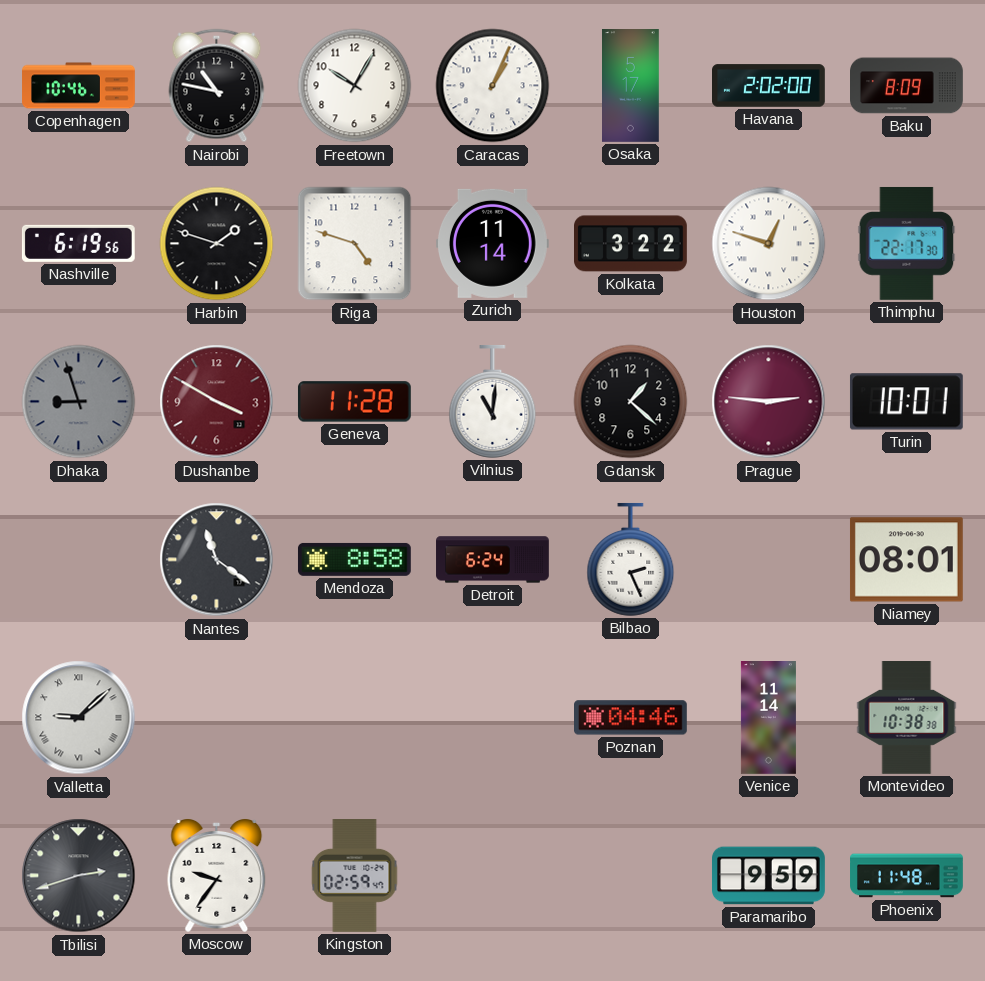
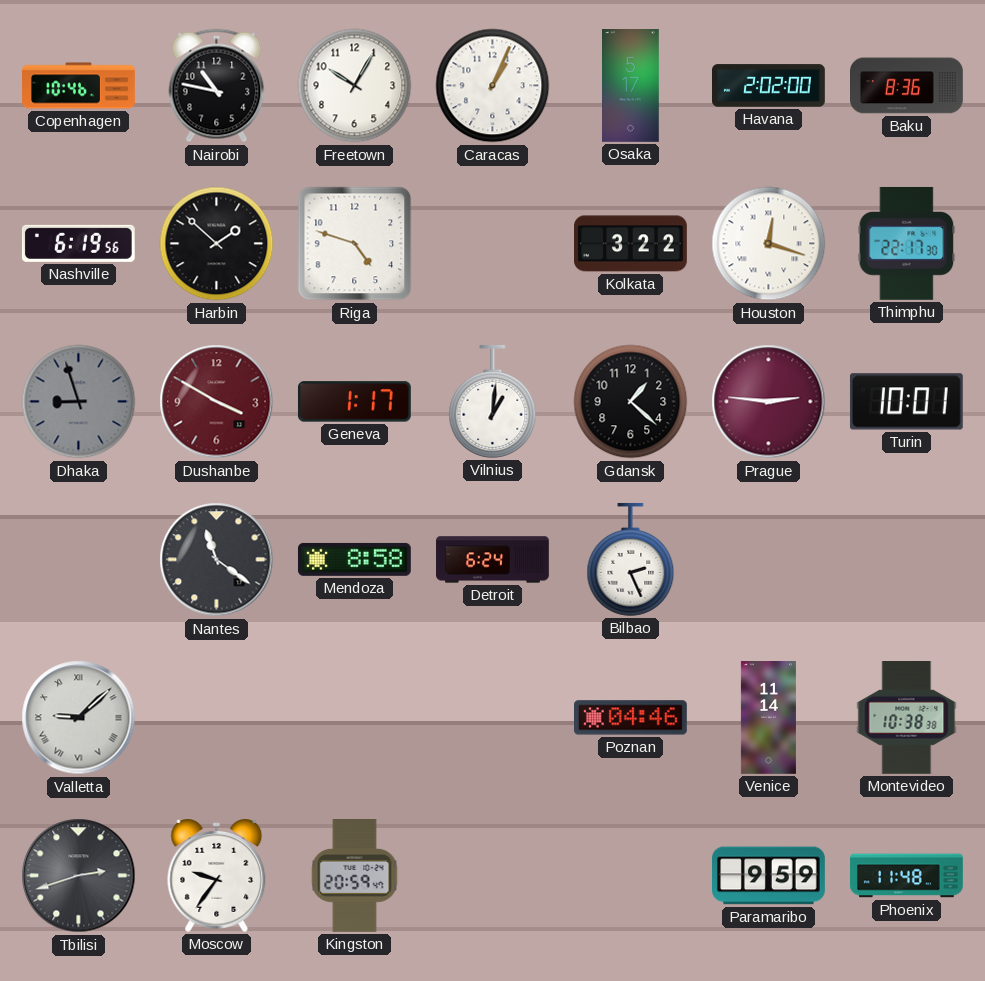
Baku: 8:09 -> 8:36 (907, 86)
Harbin: 1:48 -> 1:52 (217, 244)
Zurich: 11:14 -> none (492, 243)
Houston: 12:48 -> 12:18 (769, 244)
Geneva: 11:28 -> 1:17 (354, 402)
Vilnius: 11:01 -> 1:01 (493, 402)
Niamey: 08:01 -> none (906, 560)
Kingston: 02:59 -> 20:59 (355, 876)
